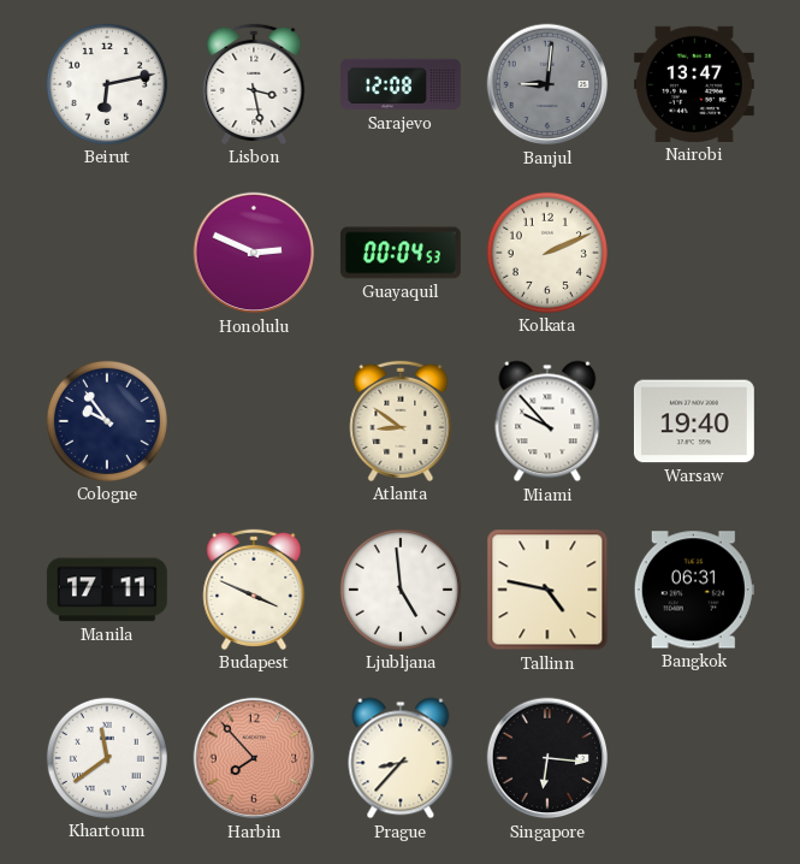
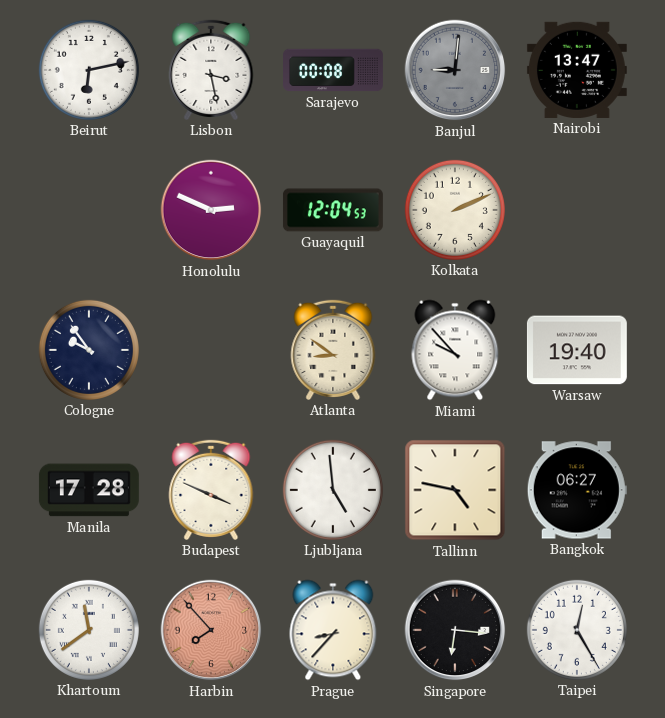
Sarajevo: 12:08 -> 00:08 (334, 70)
Guayaquil: 00:04 -> 12:04 (333, 210)
Manila: 17:11 -> 17:28 (89, 490)
Bangkok: 06:31 -> 06:27 (577, 490)
Taipei: none -> 12:25 (577, 630)
